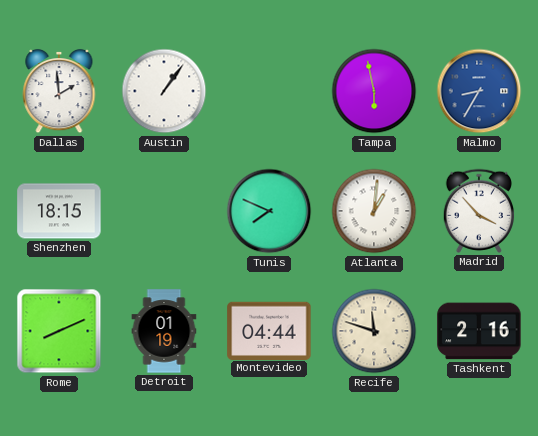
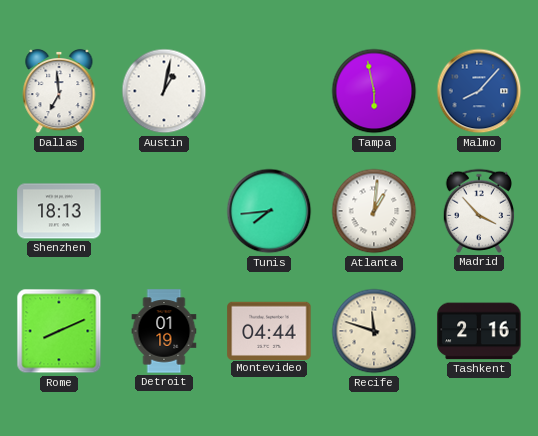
Dallas: 1:59 -> 6:59 (59, 91)
Austin: 1:06 -> 1:02 (164, 91)
Malmo: 8:35 -> 8:07 (479, 91)
Shenzhen: 18:15 -> 18:13 (59, 211)
Tunis: 7:49 -> 7:44 (269, 211)
